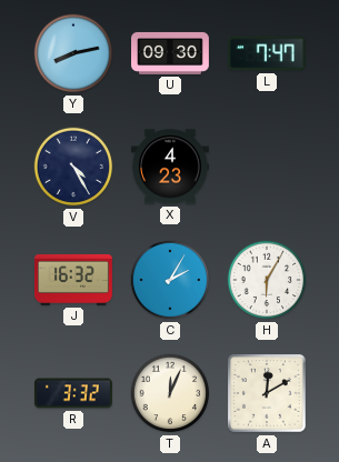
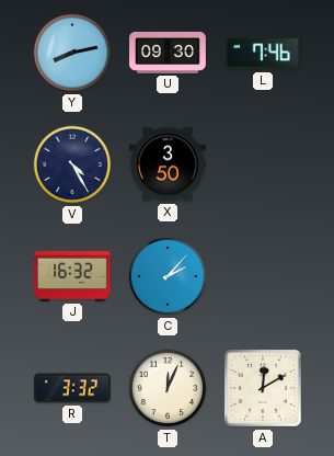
L: 7:47 -> 7:46 (263, 53)
X: 4:23 -> 3:50 (168, 164)
C: 2:05 -> 2:07 (168, 276)
H: 6:05 -> none (267, 280)
